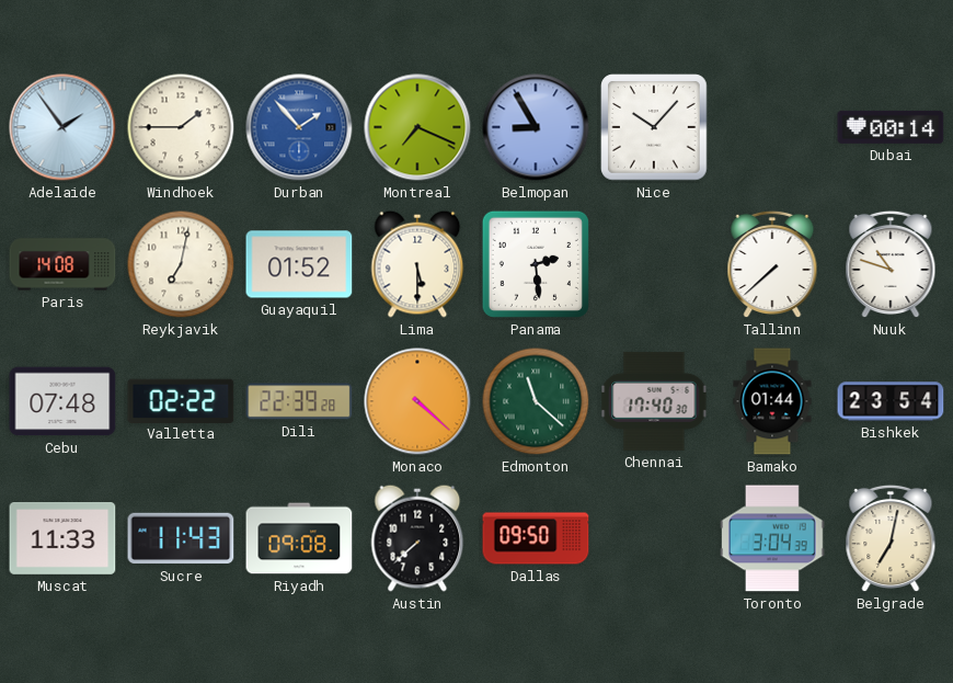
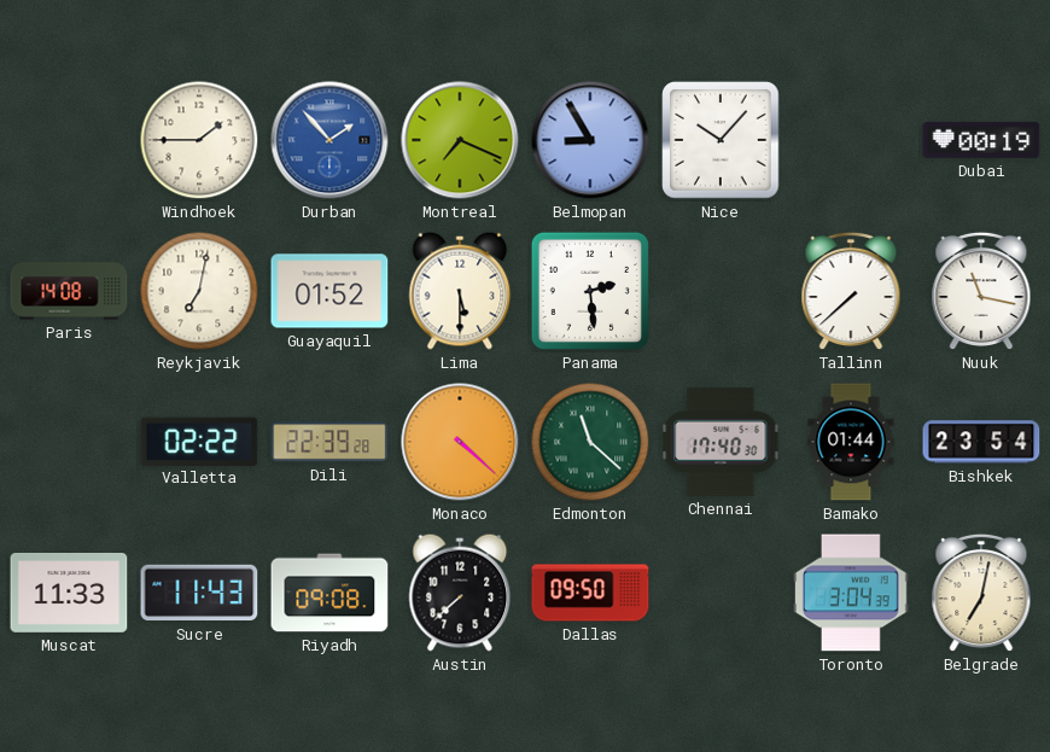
Adelaide: 1:54 -> none (62, 127)
Dubai: 00:14 -> 00:19 (981, 140)
Nuuk: 10:48 -> 11:17 (981, 291)
Cebu: 07:48 -> none (62, 401)
